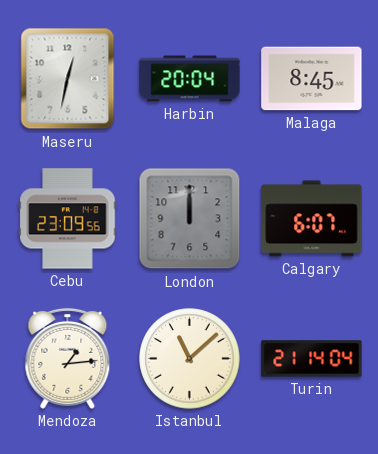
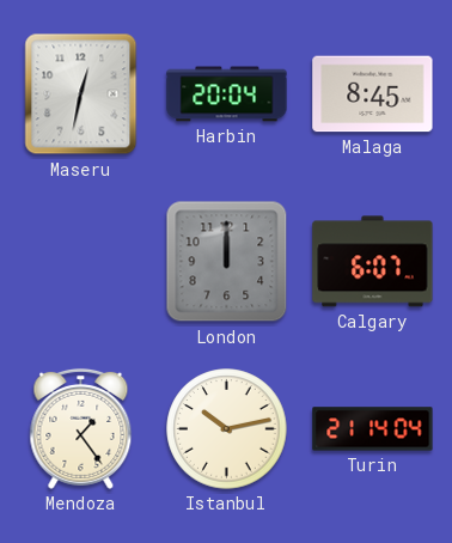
Cebu: 23:09 -> none (68, 219)
Mendoza: 1:14 -> 1:24 (81, 428)
Istanbul: 11:08 -> 10:13 (227, 429)
